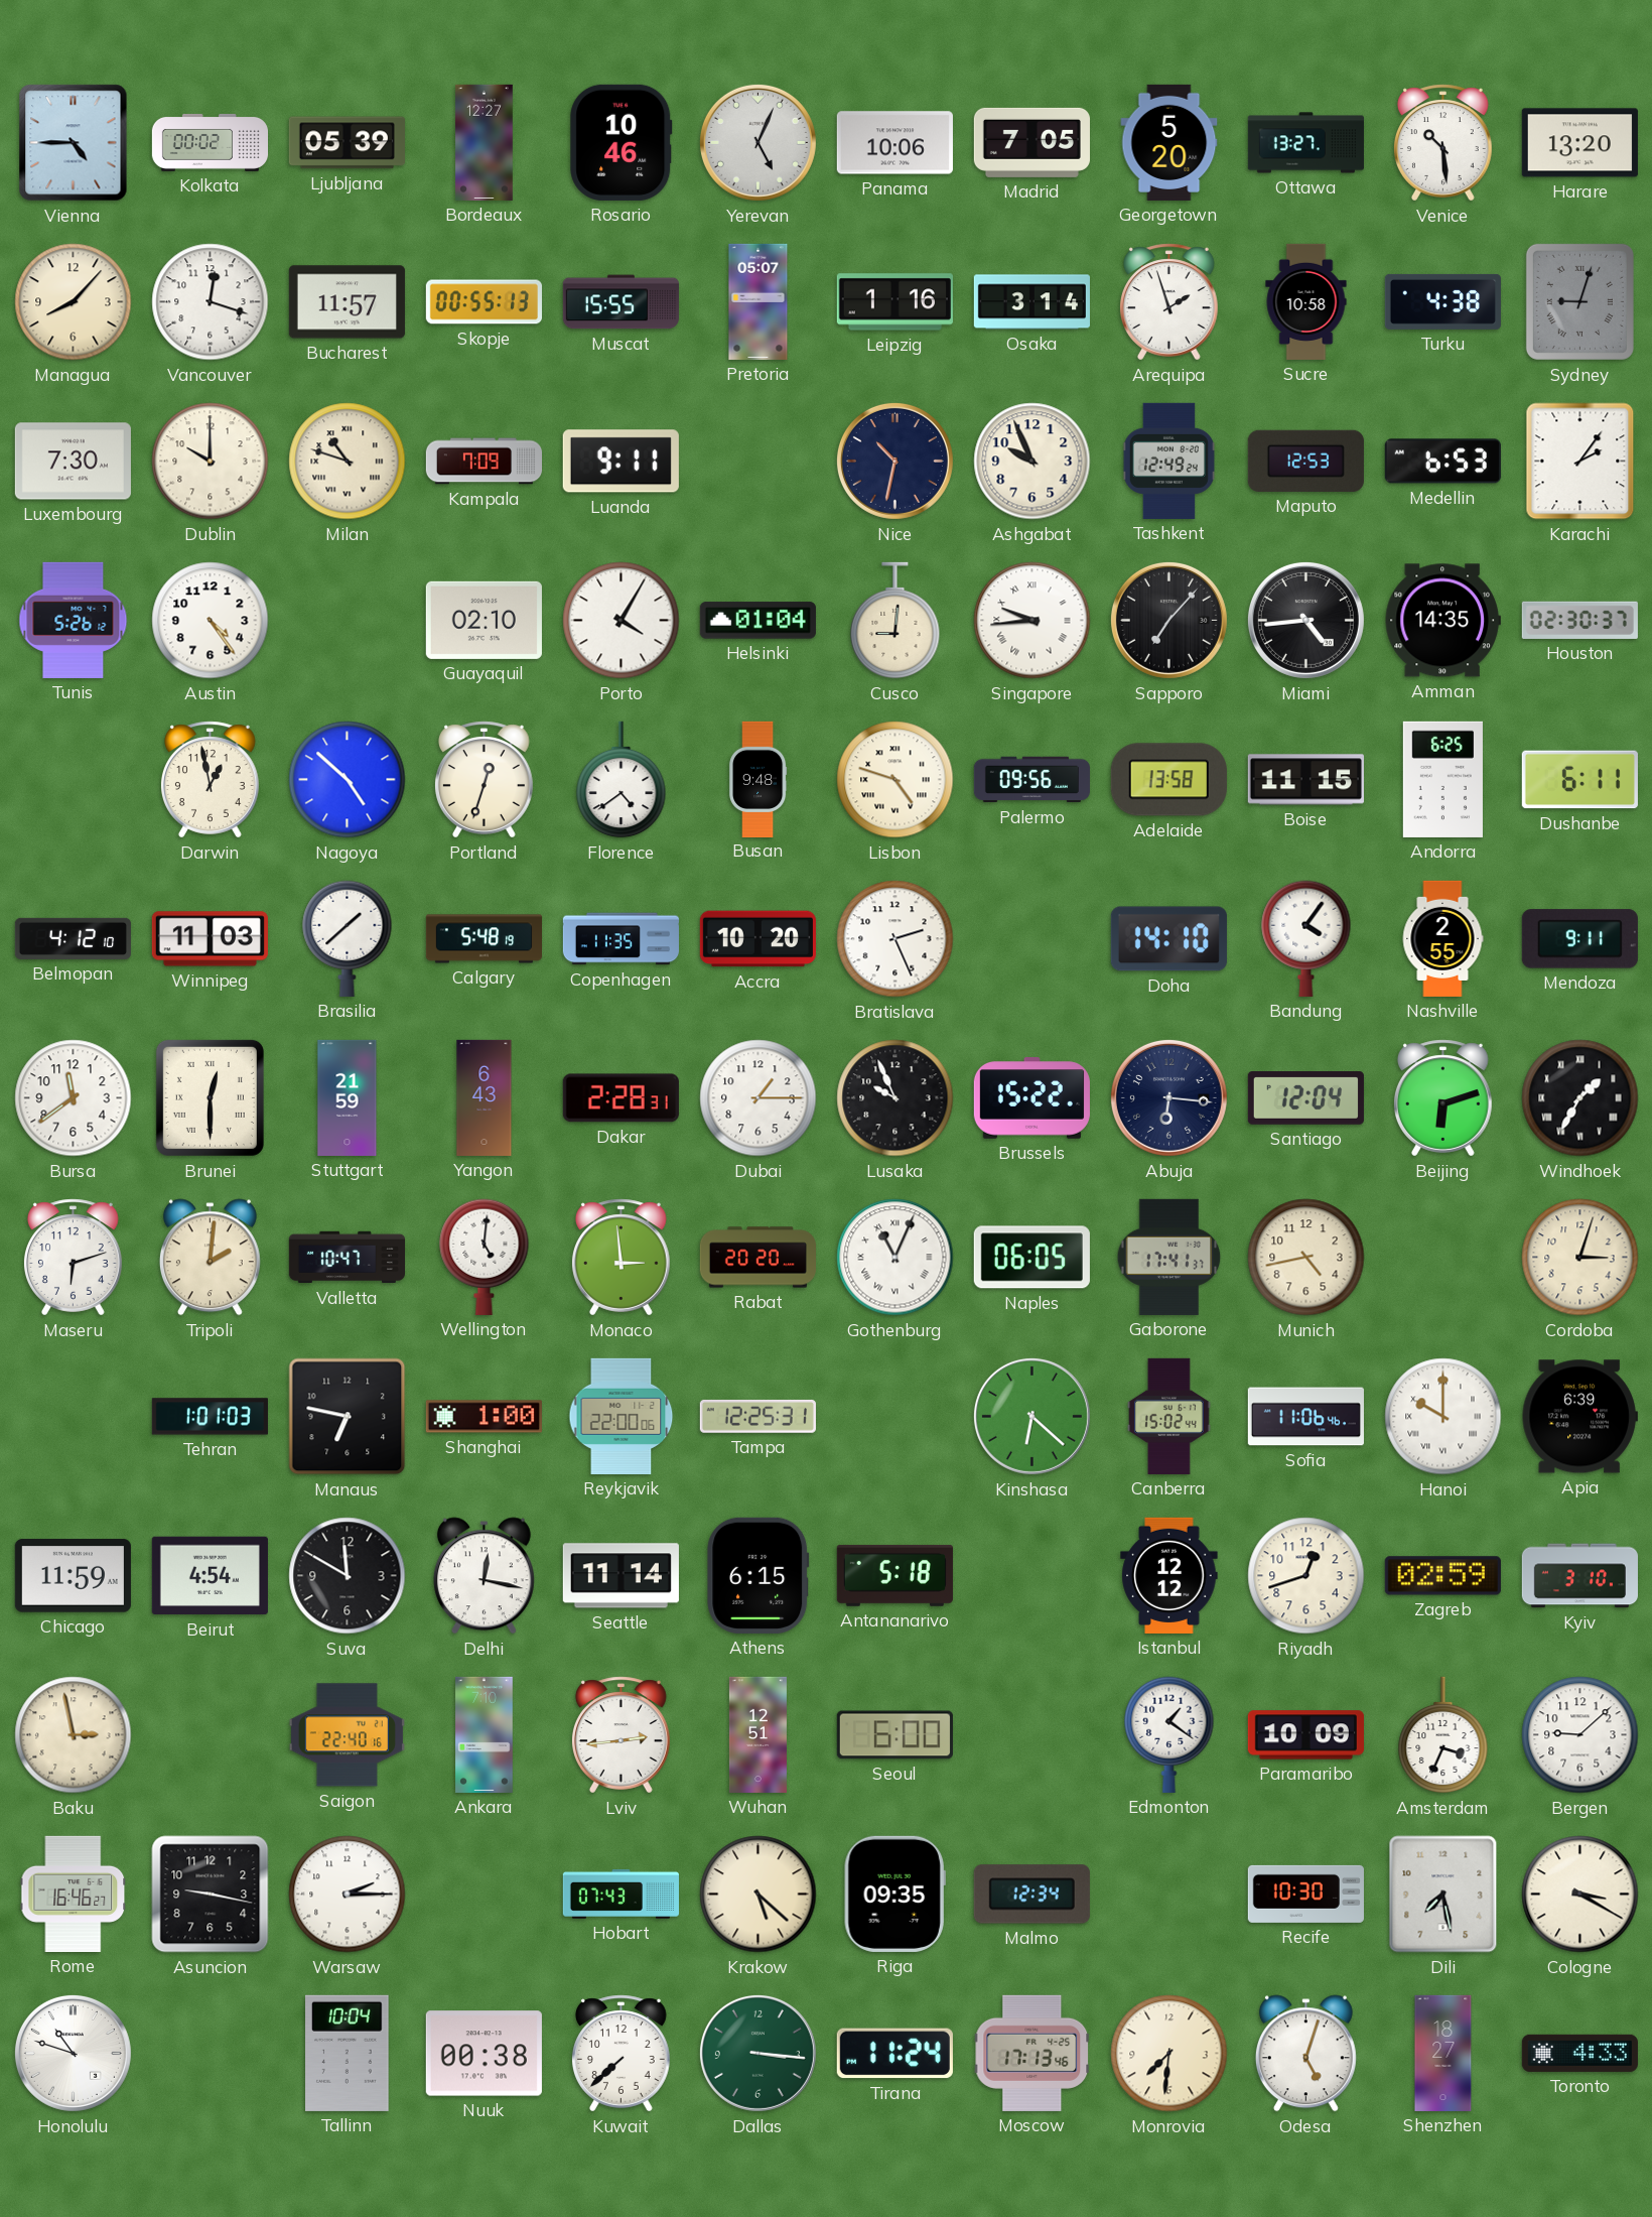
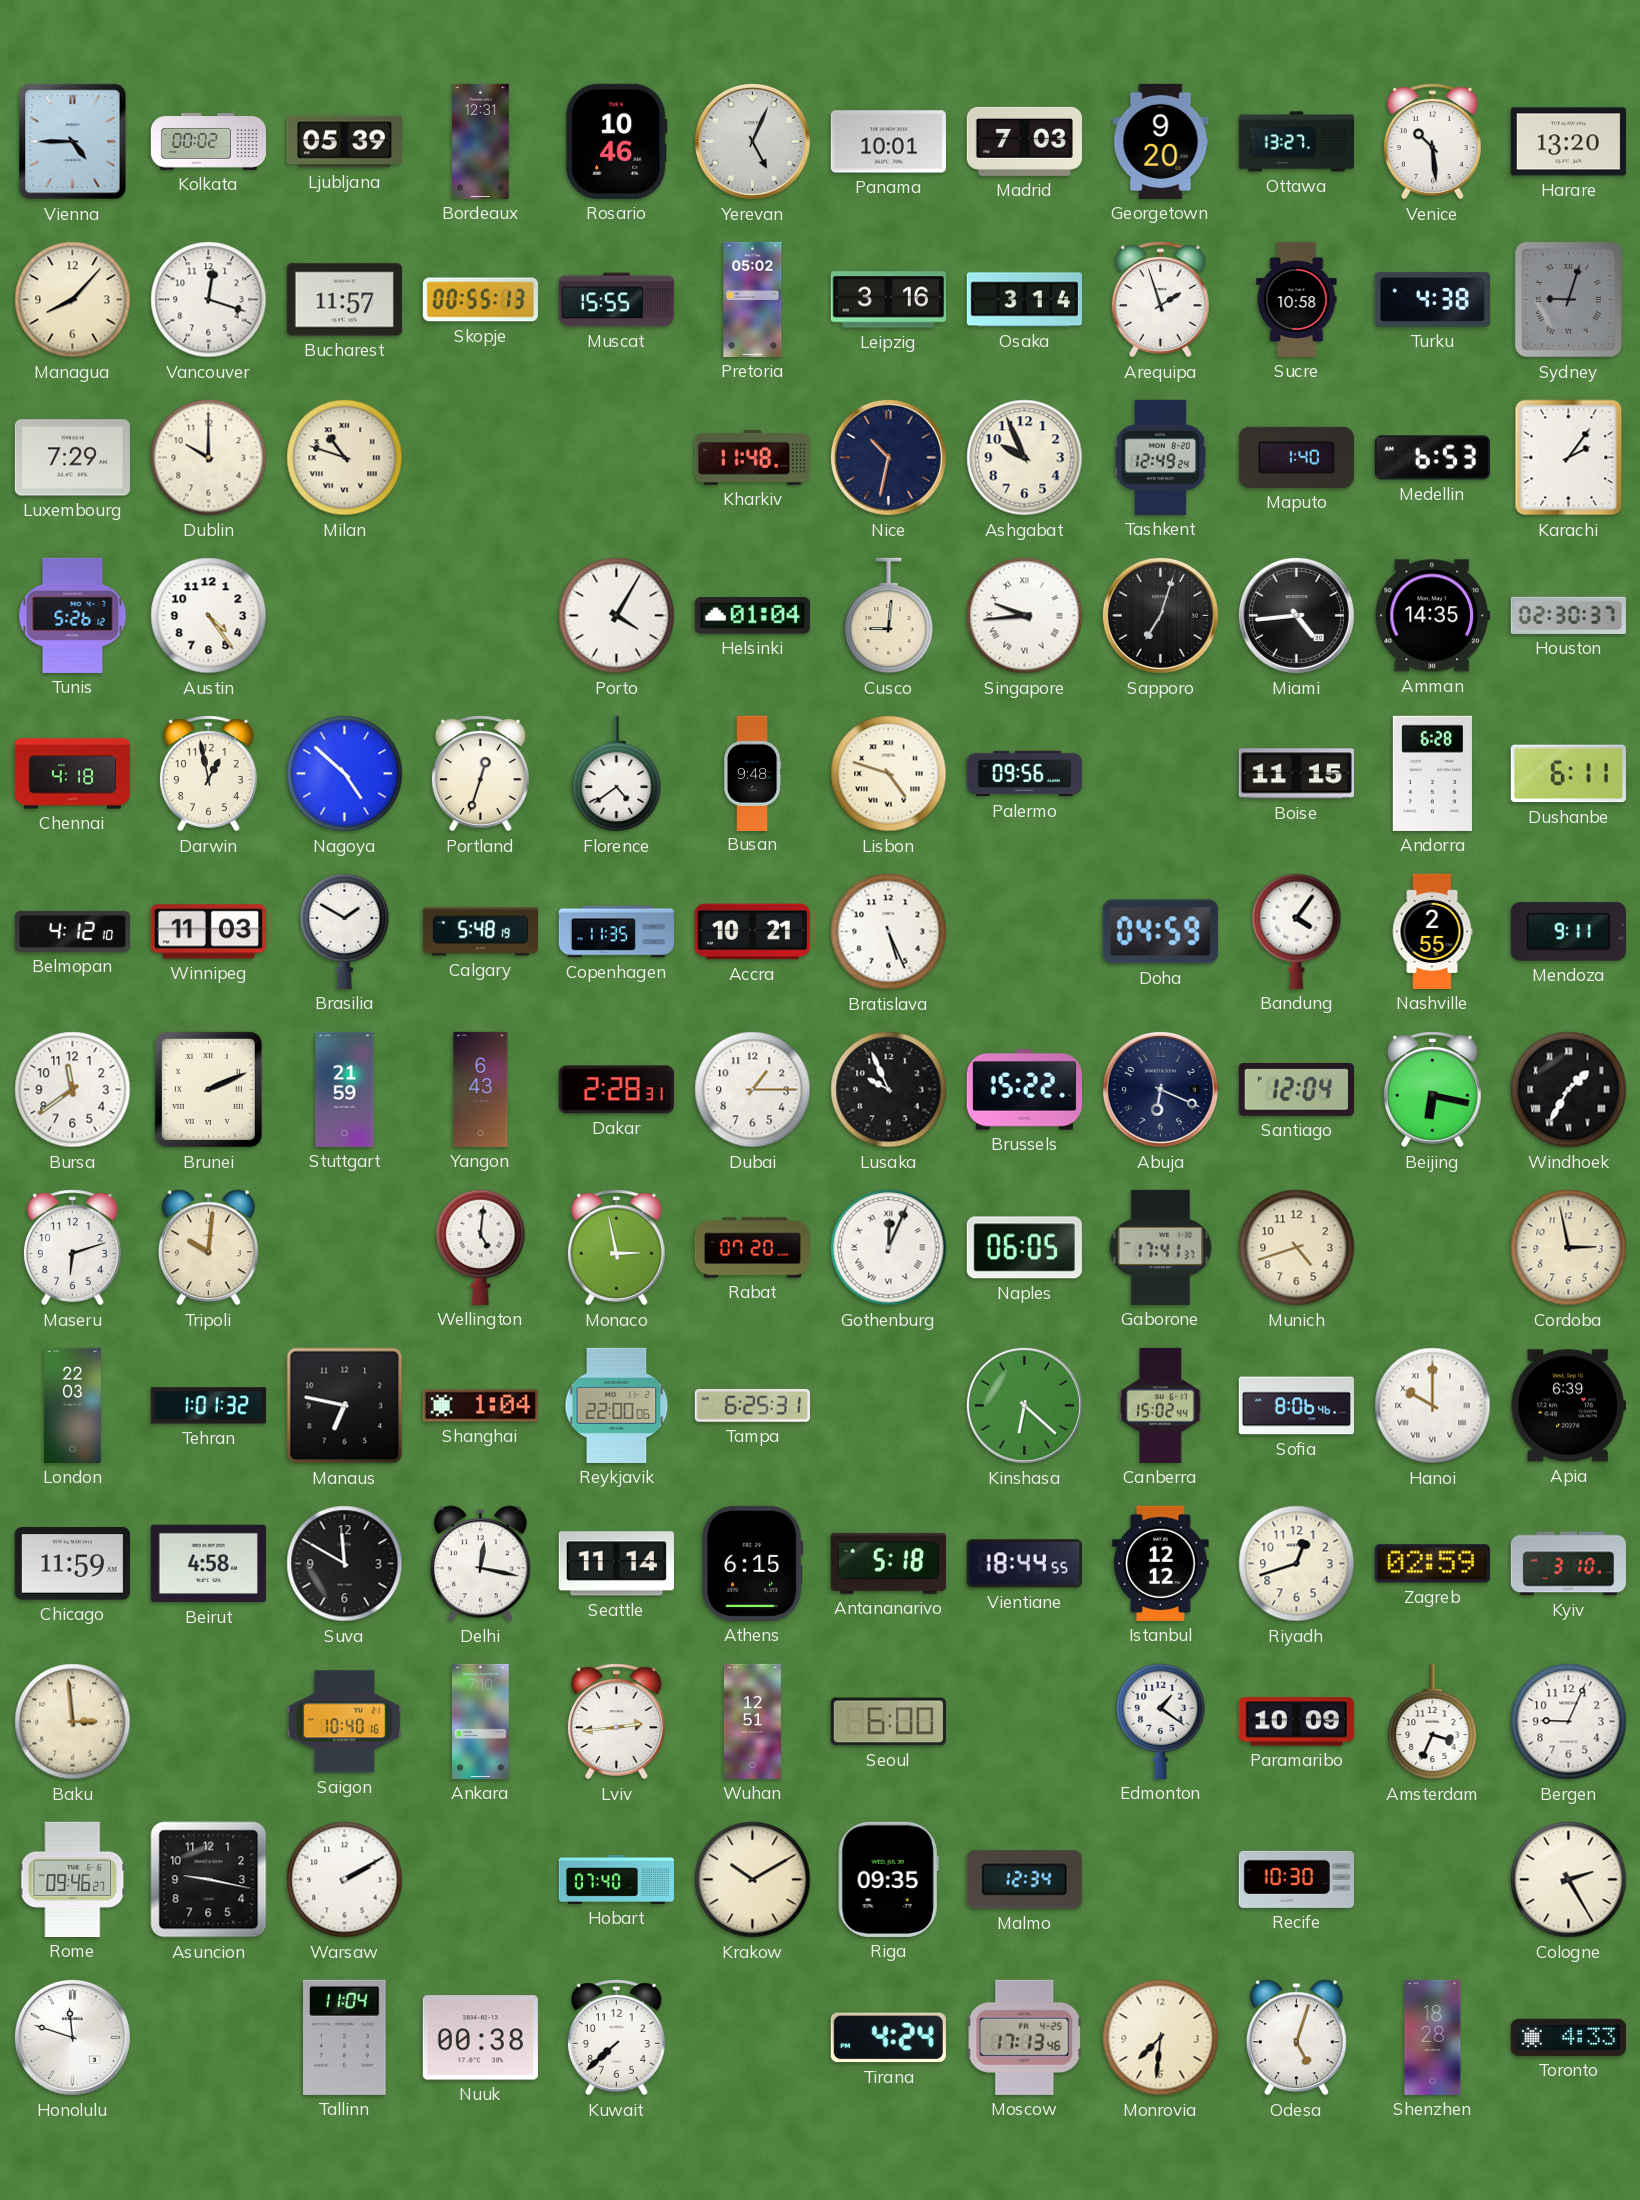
Bordeaux: 12:27 -> 12:31 (481, 141)
Panama: 10:06 -> 10:01 (888, 142)
Madrid: 7:05 -> 7:03 (1024, 141)
Georgetown: 5:20 -> 9:20 (1161, 141)
Pretoria: 05:07 -> 05:02 (753, 299)
Leipzig: 1:16 -> 3:16 (888, 300)
Luxembourg: 7:30 -> 7:29 (72, 458)
Kampala: 7:09 -> none (484, 462)
Luanda: 9:11 -> none (621, 462)
Kharkiv: none -> 11:48 (752, 458)
Maputo: 12:53 -> 1:40 (1296, 457)
Guayaquil: 02:10 -> none (484, 620)
Sapporo: 7:07 -> 7:03 (1160, 615)
Chennai: none -> 4:18 (72, 774)
Adelaide: 13:58 -> none (1168, 780)
Andorra: 6:25 -> 6:28 (1432, 773)
Brasilia: 1:38 -> 1:50 (345, 931)
Accra: 10:20 -> 10:21 (752, 932)
Bratislava: 2:26 -> 5:26 (889, 932)
Doha: 14:10 -> 04:59 (1160, 932)
Brunei: 12:30 -> 2:11 (208, 1089)
Abuja: 6:16 -> 6:19 (1160, 1089)
Beijing: 6:12 -> 6:17 (1432, 1090)
Tripoli: 2:01 -> 10:01 (208, 1248)
Valletta: 10:47 -> none (347, 1258)
Monaco: 2:59 -> 2:58 (616, 1248)
Rabat: 20:20 -> 07:20 (752, 1248)
Gothenburg: 11:04 -> 12:04 (889, 1248)
Munich: 4:43 -> 4:42 (1297, 1248)
Cordoba: 3:03 -> 2:58 (1569, 1248)
London: none -> 22:03 (72, 1405)
Tehran: 1:01:03 -> 1:01:32 (208, 1406)
Shanghai: 1:00 -> 1:04 (480, 1406)
Tampa: 12:25 -> 6:25 (752, 1406)
Sofia: 11:06 -> 8:06 (1296, 1406)
Beirut: 4:54 -> 4:58 (208, 1564)
Vientiane: none -> 18:44 (1024, 1564)
Baku: 2:58 -> 2:59 (73, 1722)
Saigon: 22:40 -> 10:40 (344, 1722)
Bergen: 9:08 -> 9:04 (1569, 1722)
Rome: 16:46 -> 09:46 (73, 1879)
Warsaw: 2:15 -> 2:10 (345, 1880)
Hobart: 07:43 -> 07:40 (616, 1879)
Krakow: 5:22 -> 10:10 (753, 1880)
Dili: 7:28 -> none (1443, 1895)
Cologne: 3:20 -> 2:25 (1569, 1880)
Honolulu: 10:48 -> 11:48 (72, 2037)
Tallinn: 10:04 -> 11:04 (345, 2037)
Dallas: 3:16 -> none (758, 2053)
Tirana: 11:24 -> 4:24 (888, 2038)
Shenzhen: 18:27 -> 18:28 (1433, 2037)
